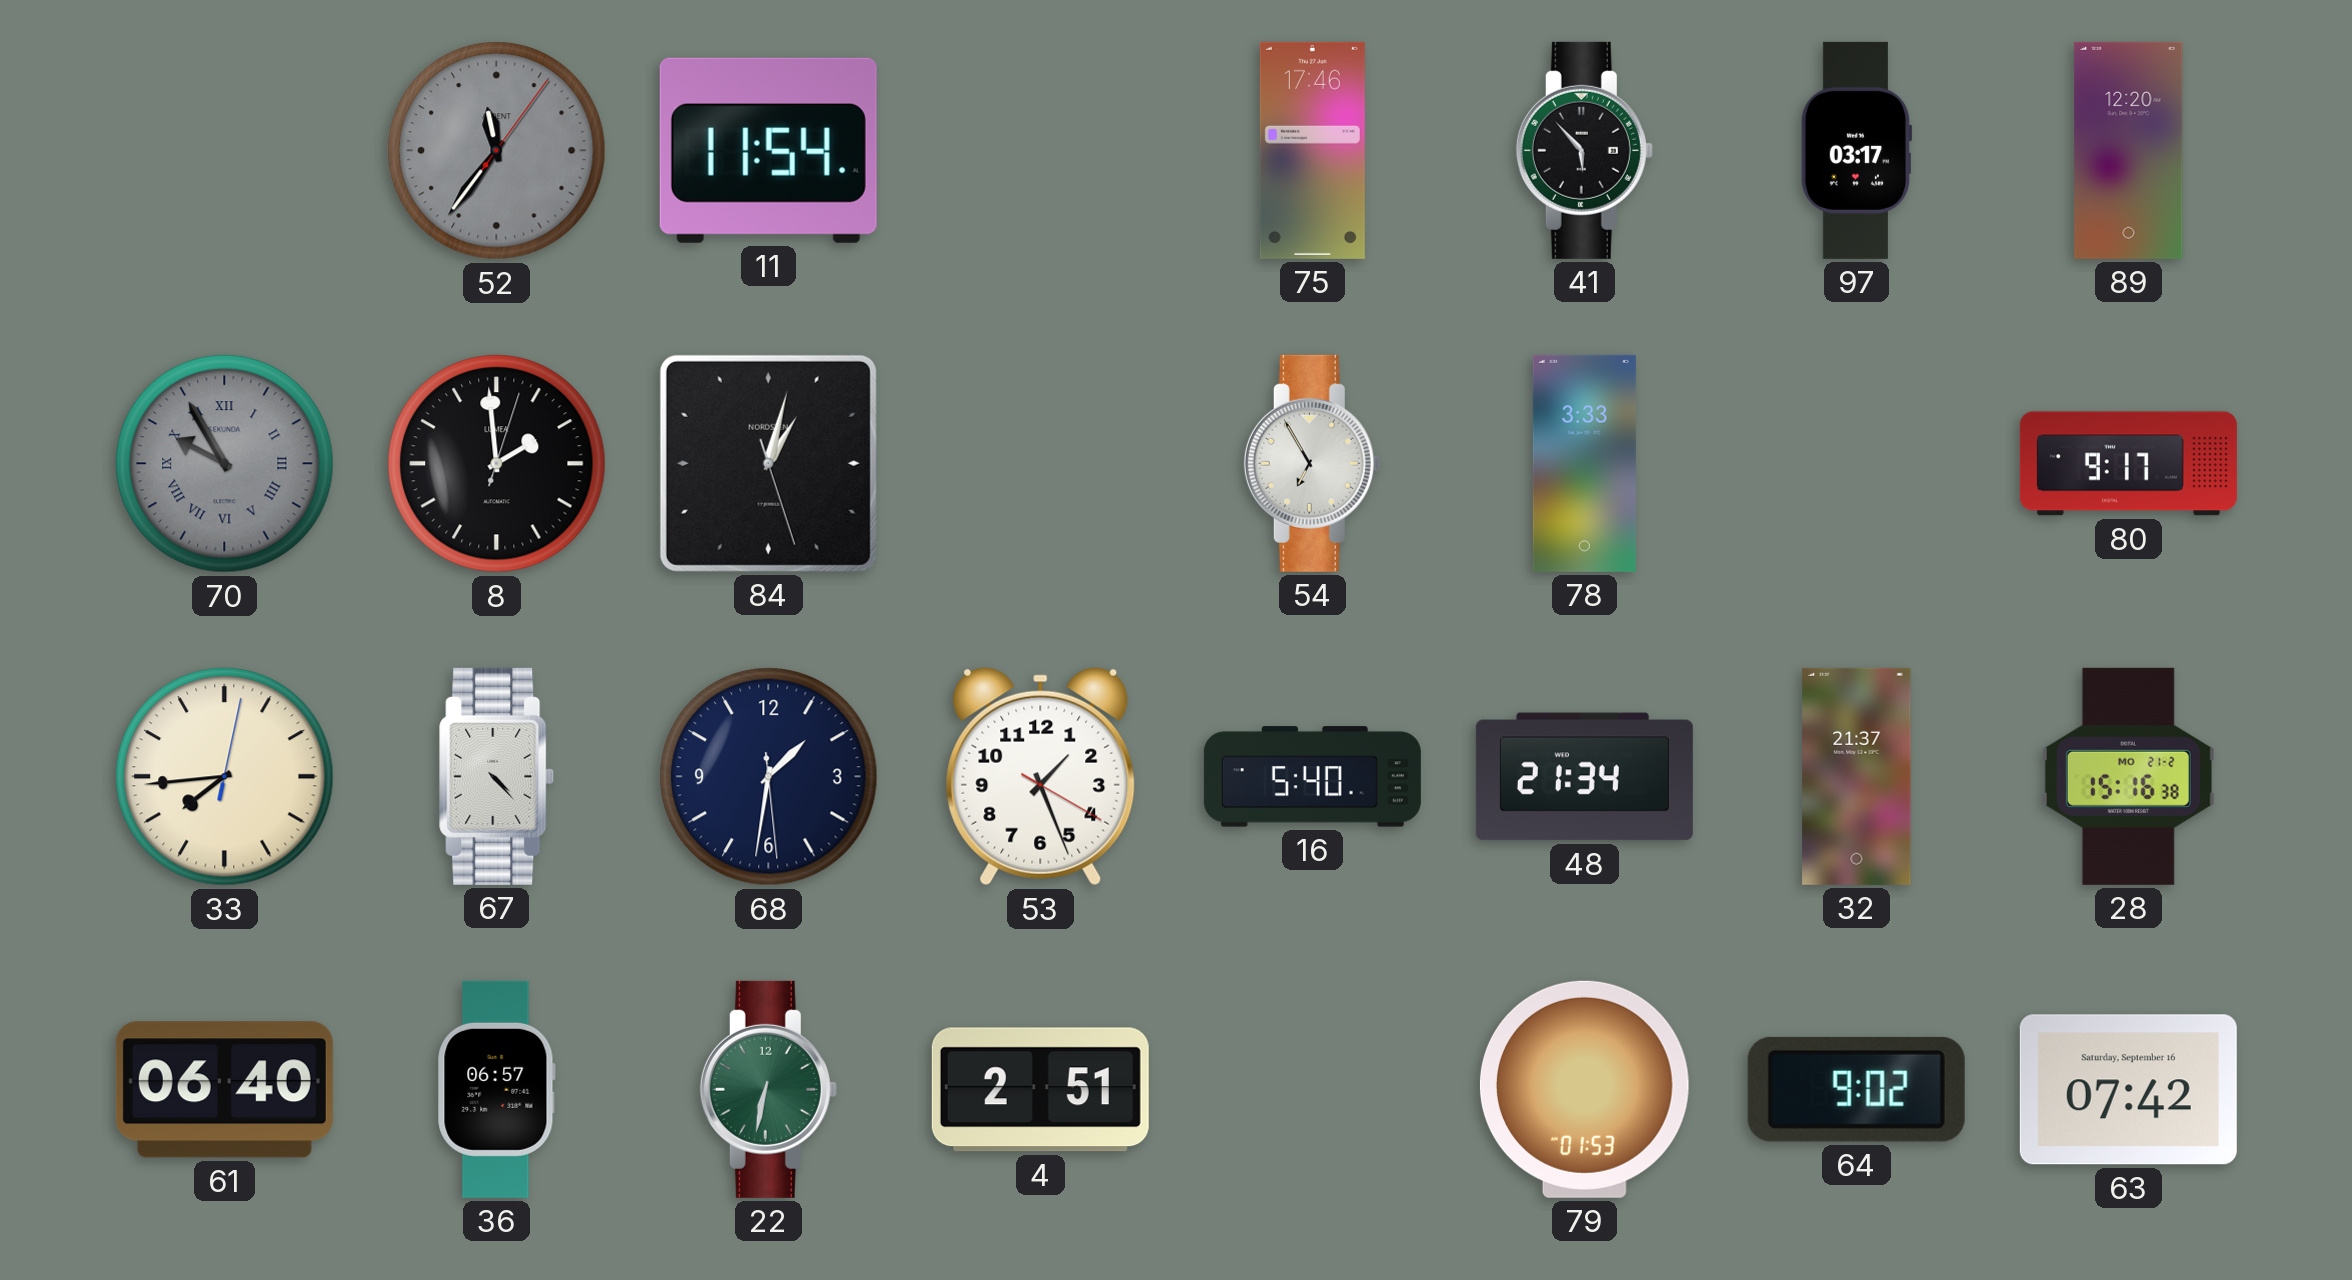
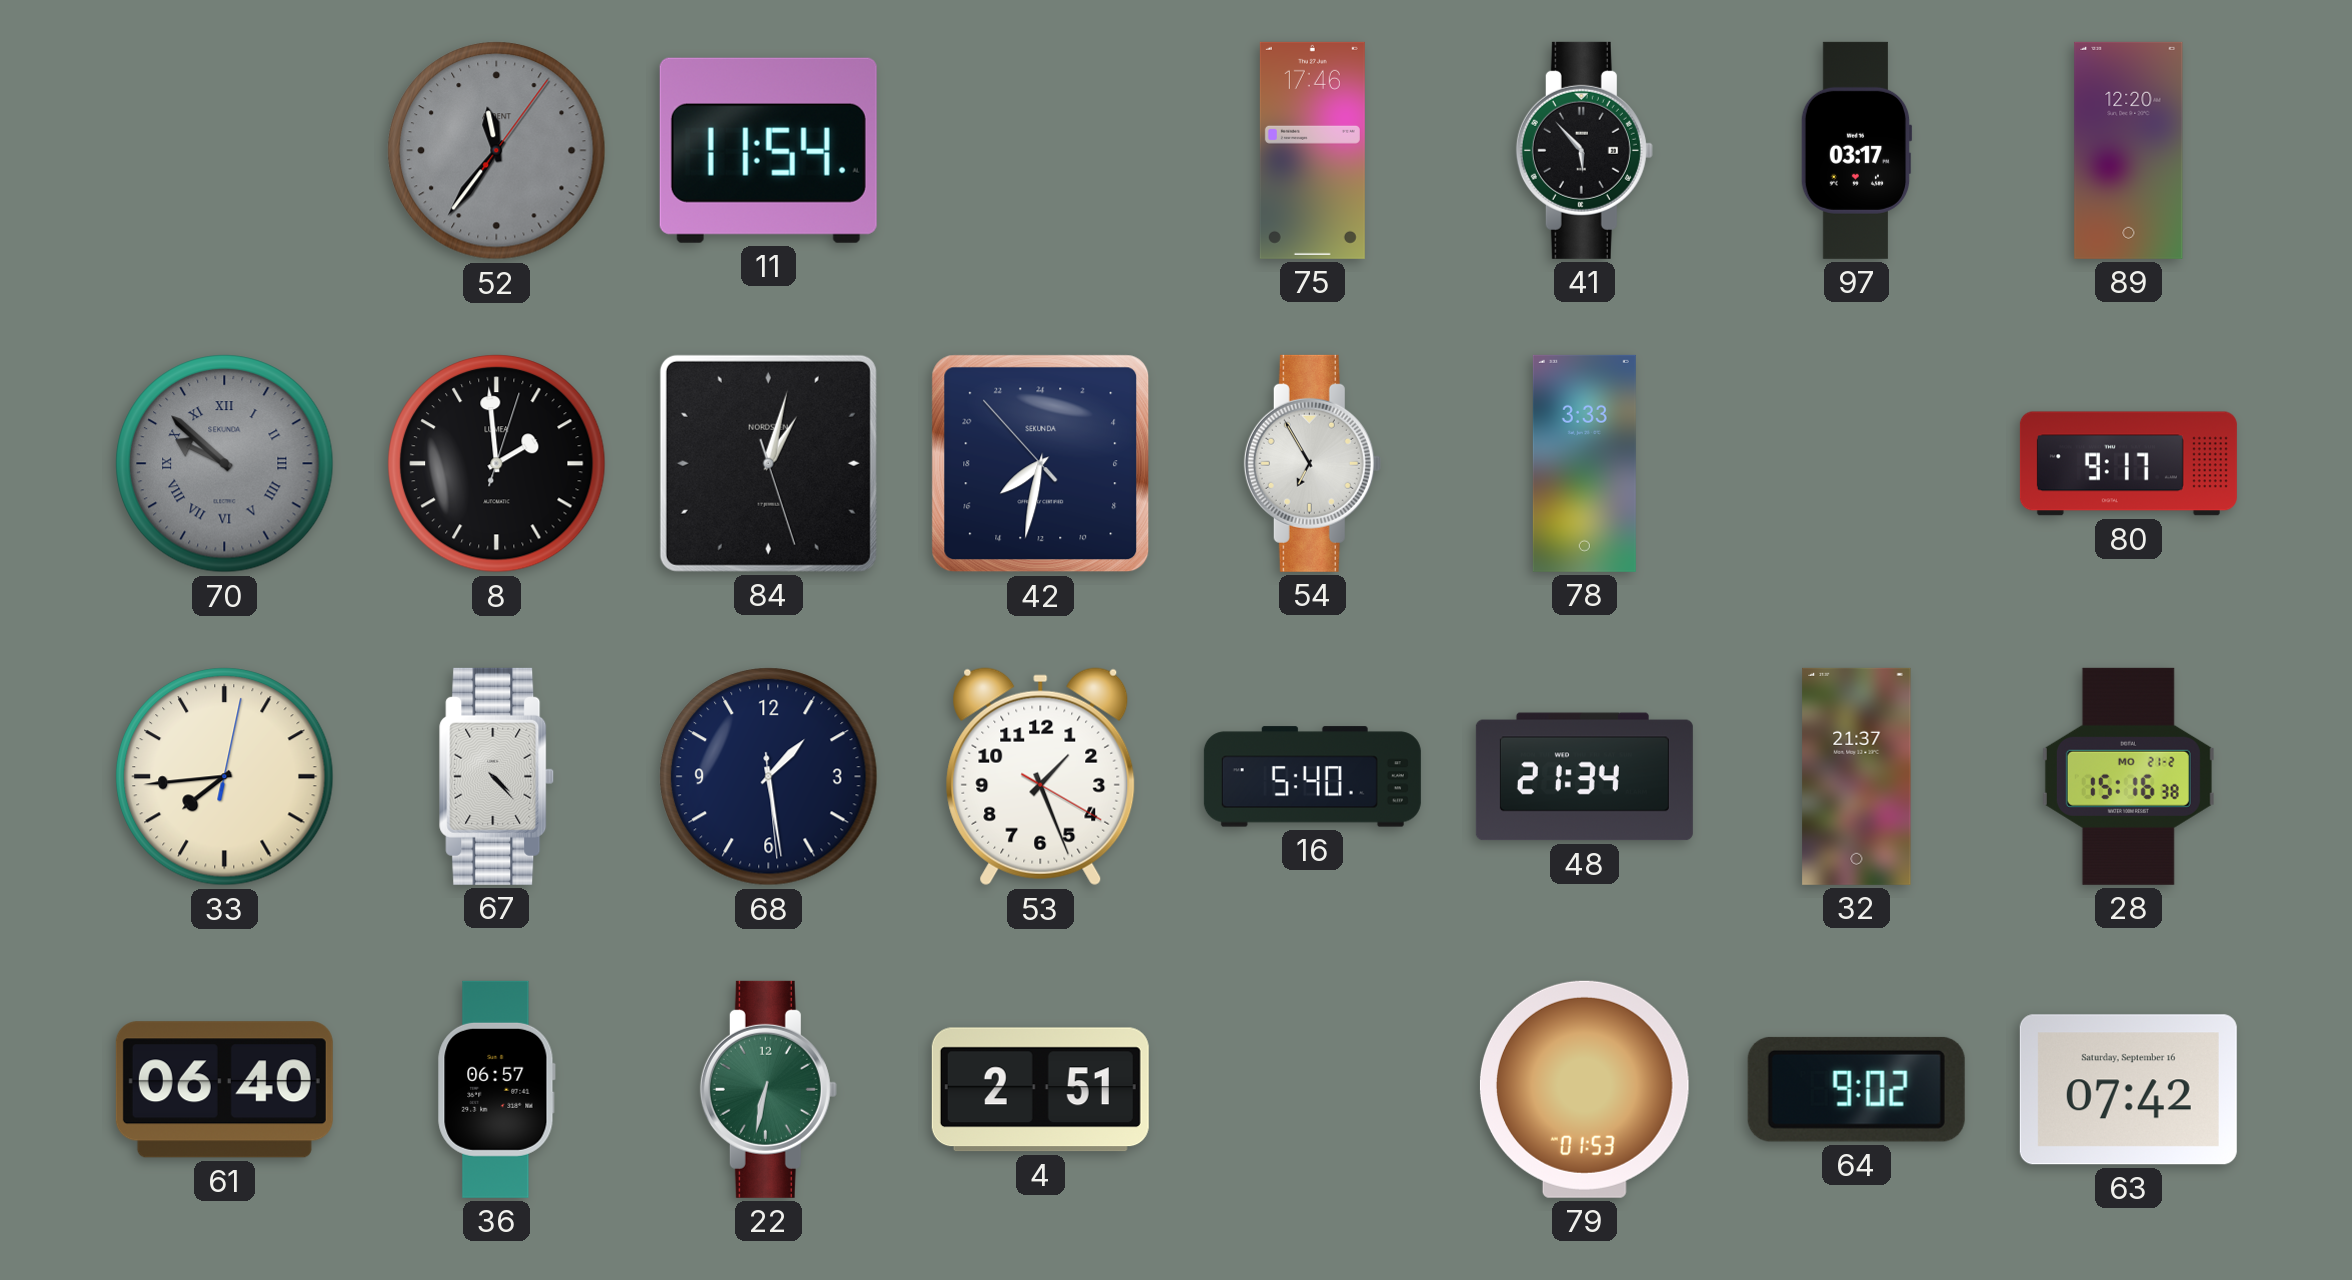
70: 9:55 -> 9:52 (225, 464)
42: none -> 15:31 (1041, 464)
68: 1:31 -> 1:28 (769, 777)
